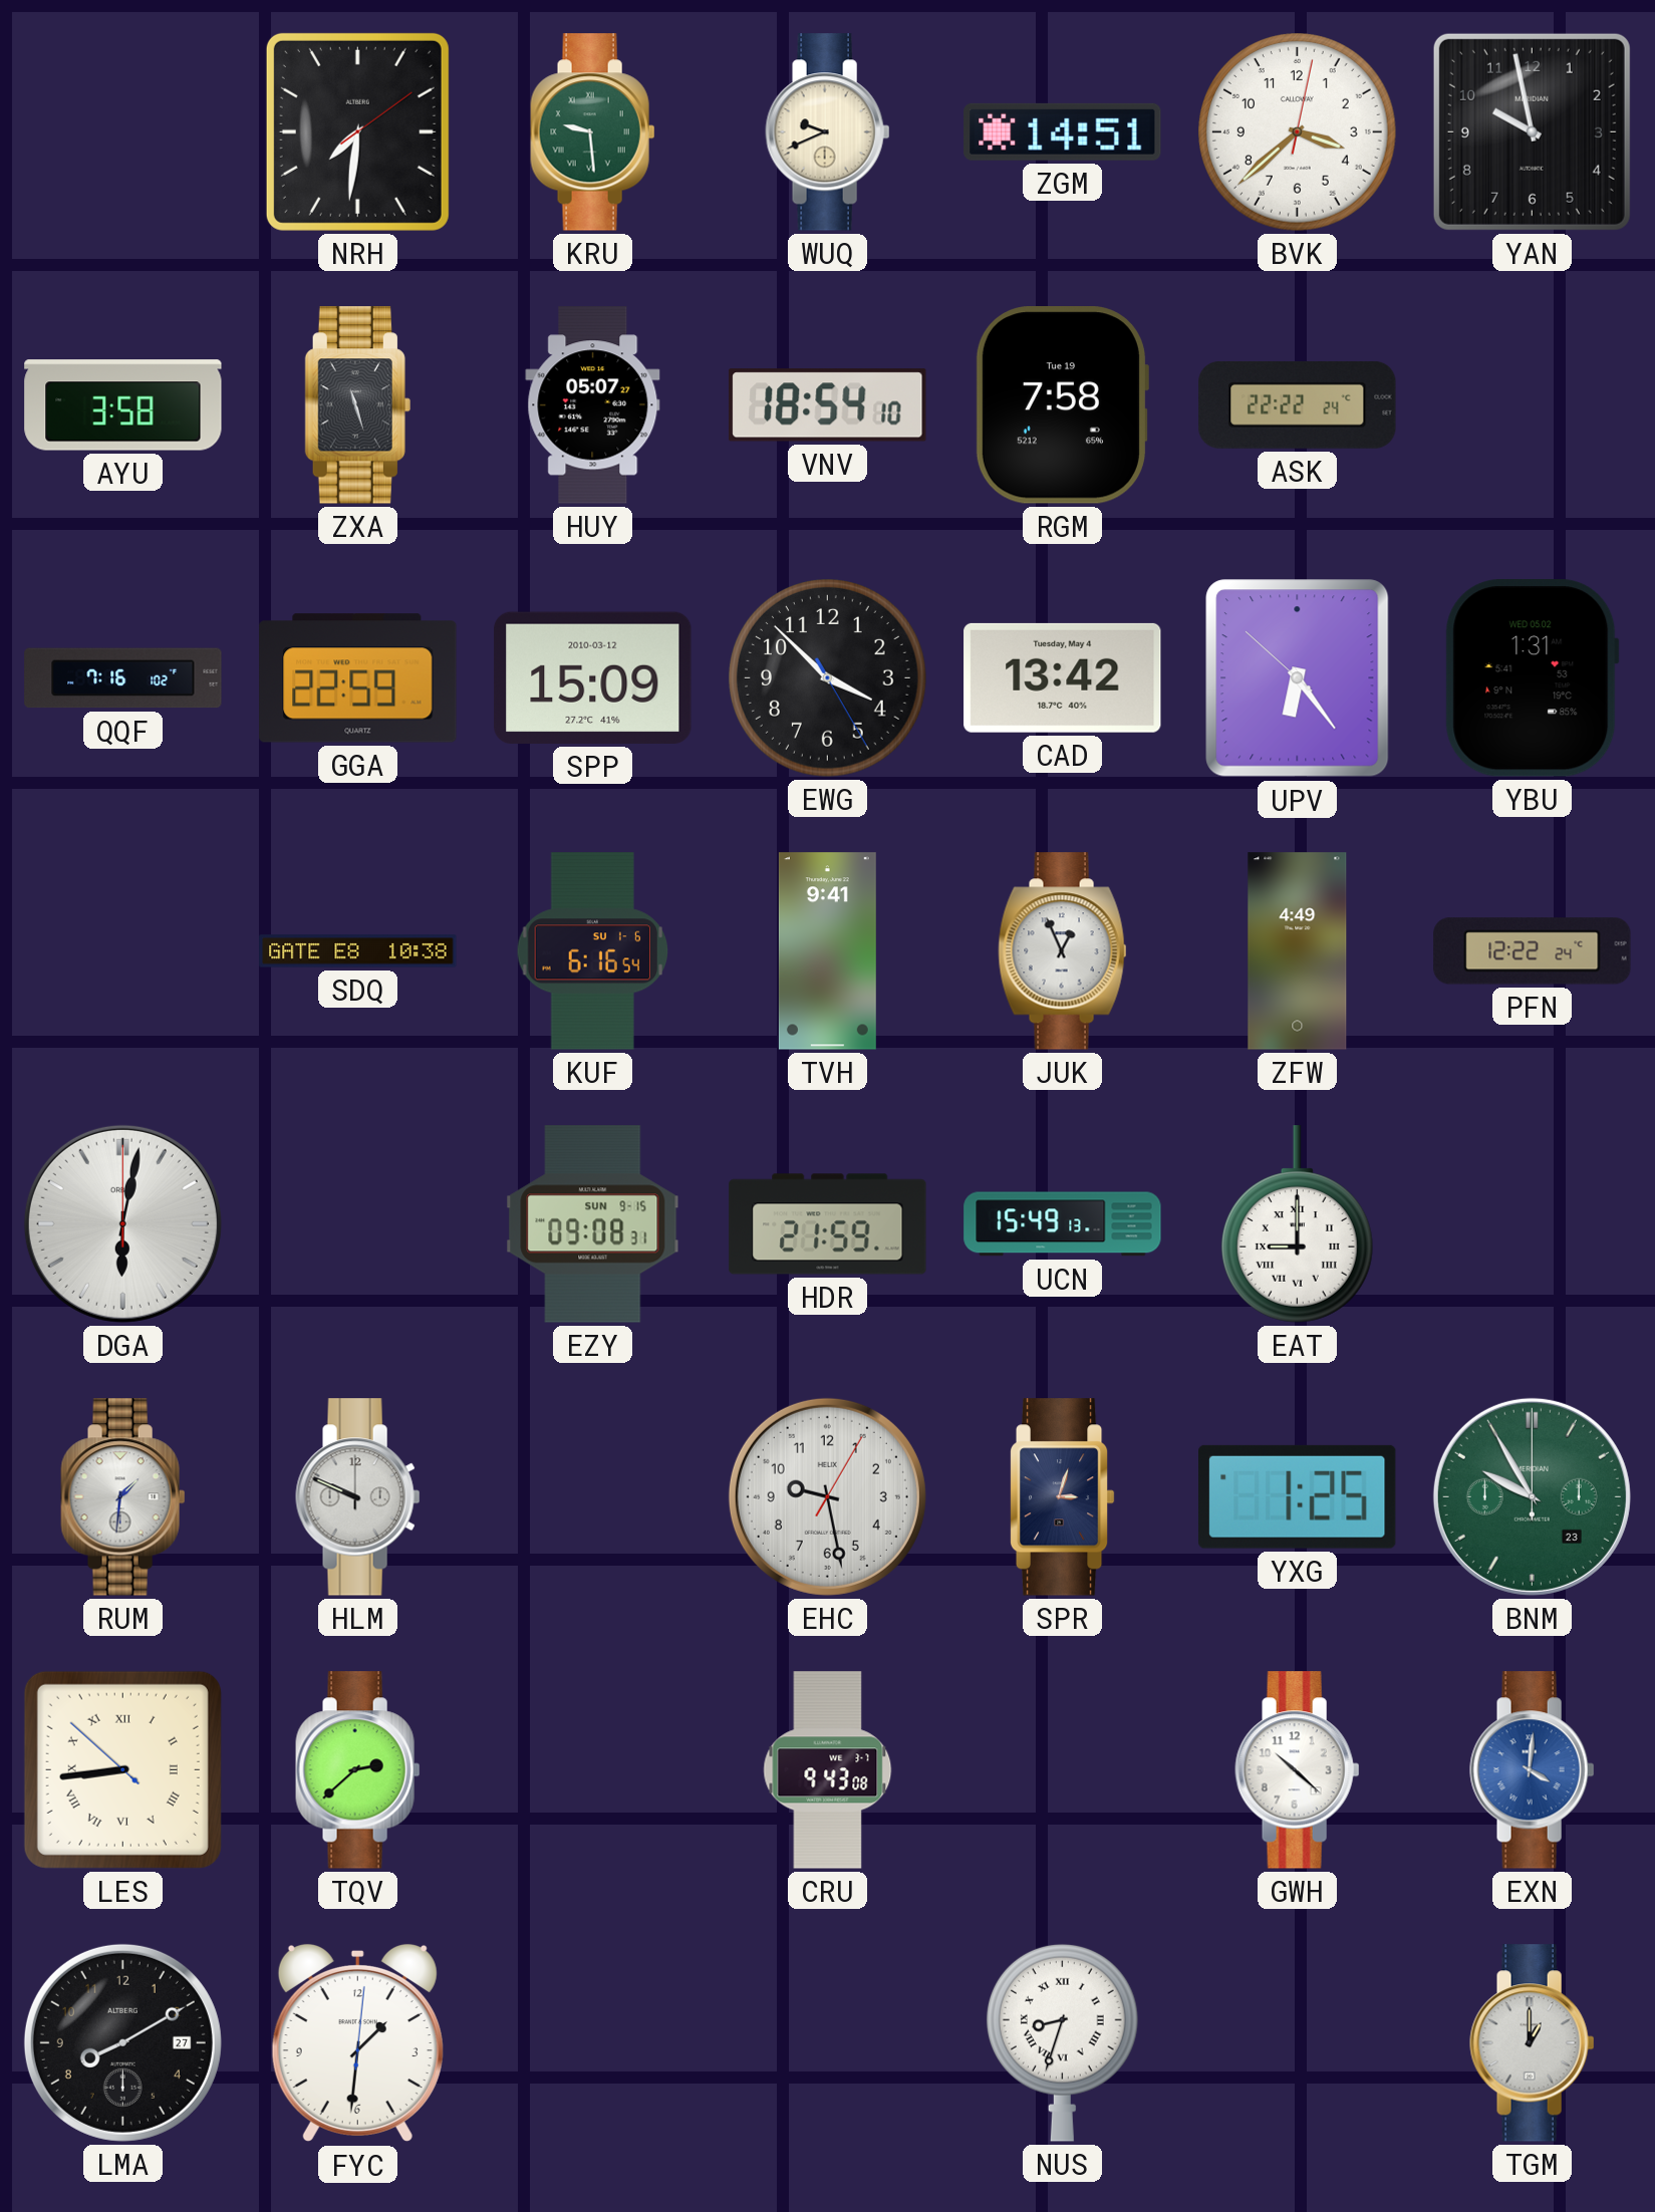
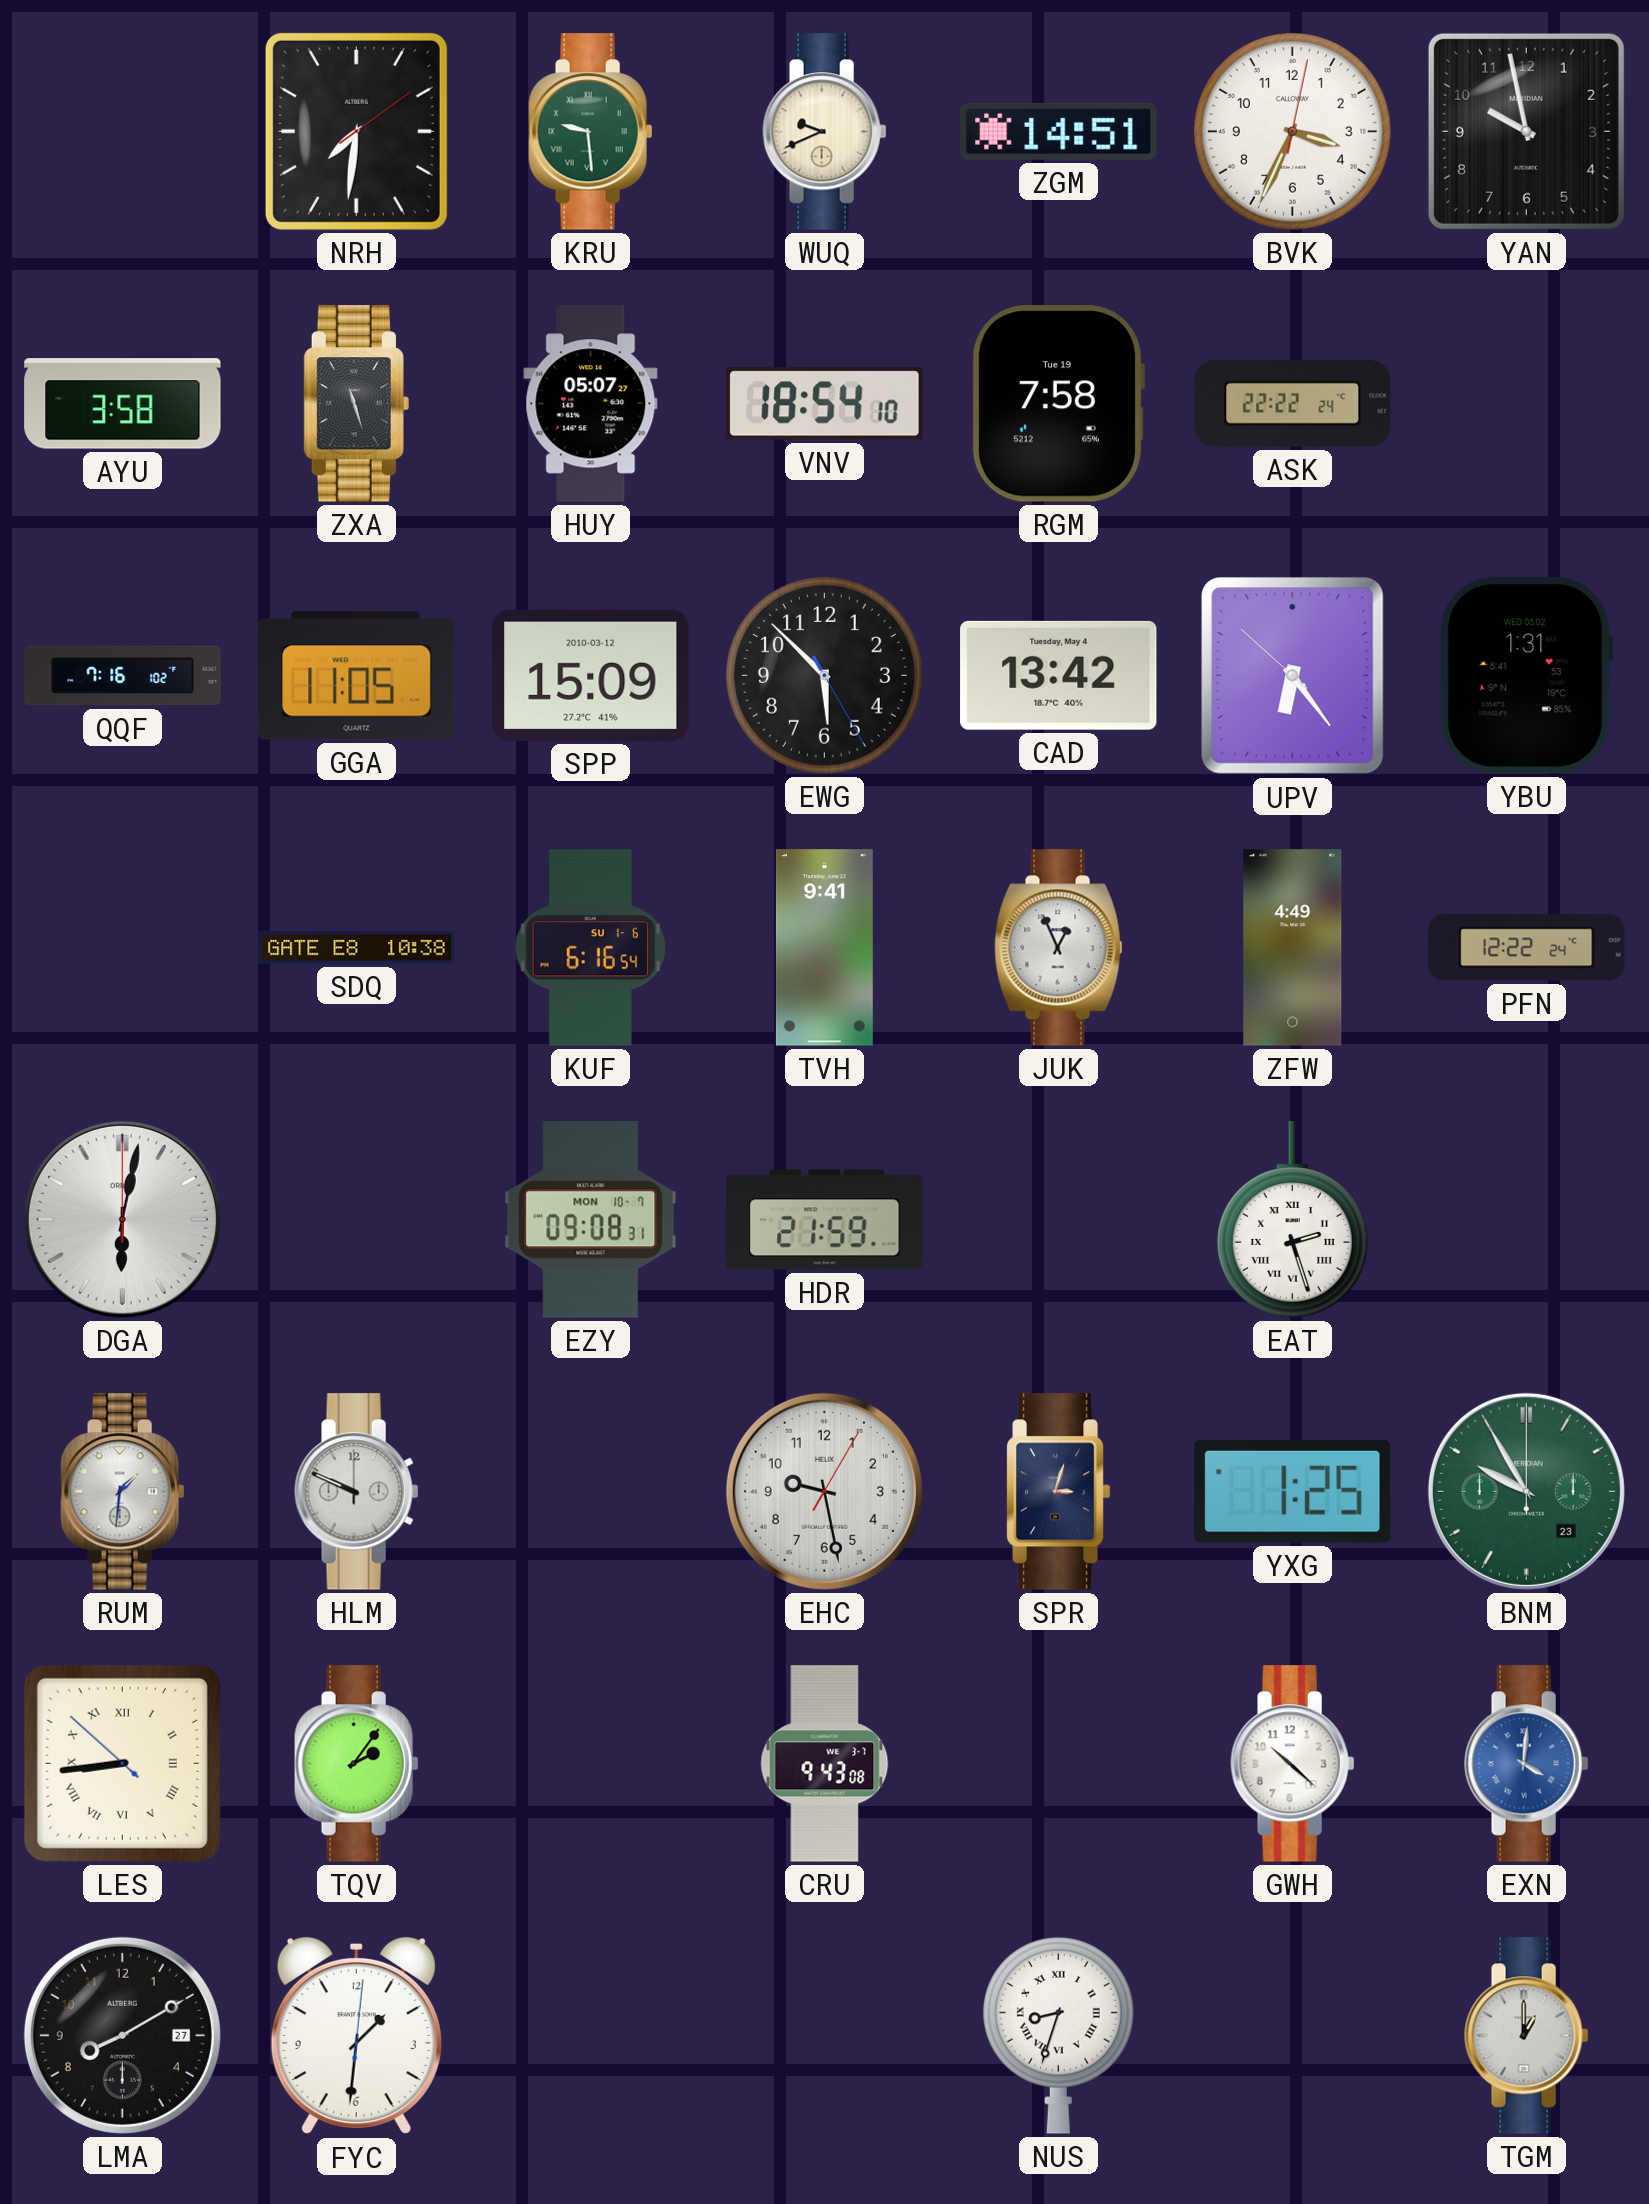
BVK: 3:38 -> 3:34 (1293, 132)
GGA: 22:59 -> 11:05 (357, 676)
EWG: 3:52 -> 5:52 (825, 676)
EZY date: SUN 9-15 -> MON 10-7 (591, 1220)
UCN: 15:49 -> none (1063, 1224)
EAT: 9:00 -> 2:27 (1292, 1220)
TQV: 2:38 -> 2:06 (357, 1764)
